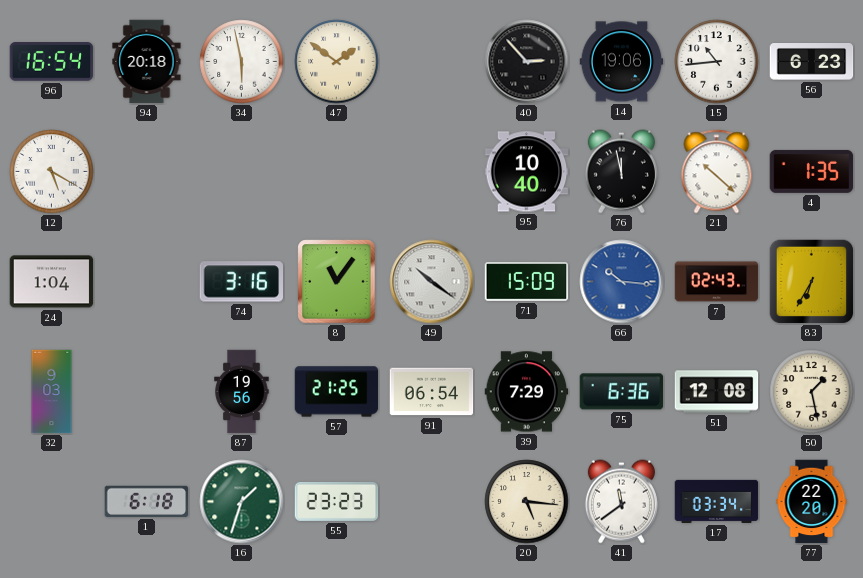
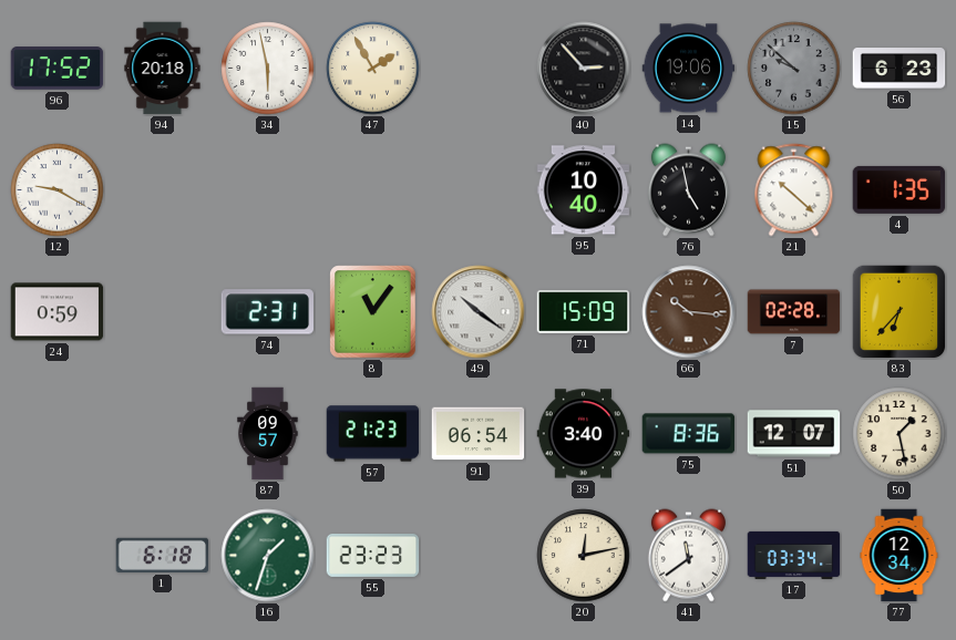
96: 16:54 -> 17:52 (58, 69)
47: 1:51 -> 1:55 (373, 69)
15: 10:44 -> 9:52 (794, 69)
15 dial: white -> grey (794, 69)
12: 5:20 -> 9:20 (58, 190)
76: 11:58 -> 4:58 (688, 190)
24: 1:04 -> 0:59 (58, 312)
74: 3:16 -> 2:31 (268, 312)
66 dial: blue -> brown (689, 312)
7: 02:43 -> 02:28 (794, 312)
83: 6:35 -> 6:37 (898, 311)
32: 9:03 -> none (52, 392)
87: 19:56 -> 09:57 (268, 434)
57: 21:25 -> 21:23 (373, 434)
39: 7:29 -> 3:40 (584, 434)
75: 6:36 -> 8:36 (689, 434)
51: 12:08 -> 12:07 (794, 434)
20: 5:16 -> 12:13 (584, 556)
77: 22:20 -> 12:34 (900, 556)
